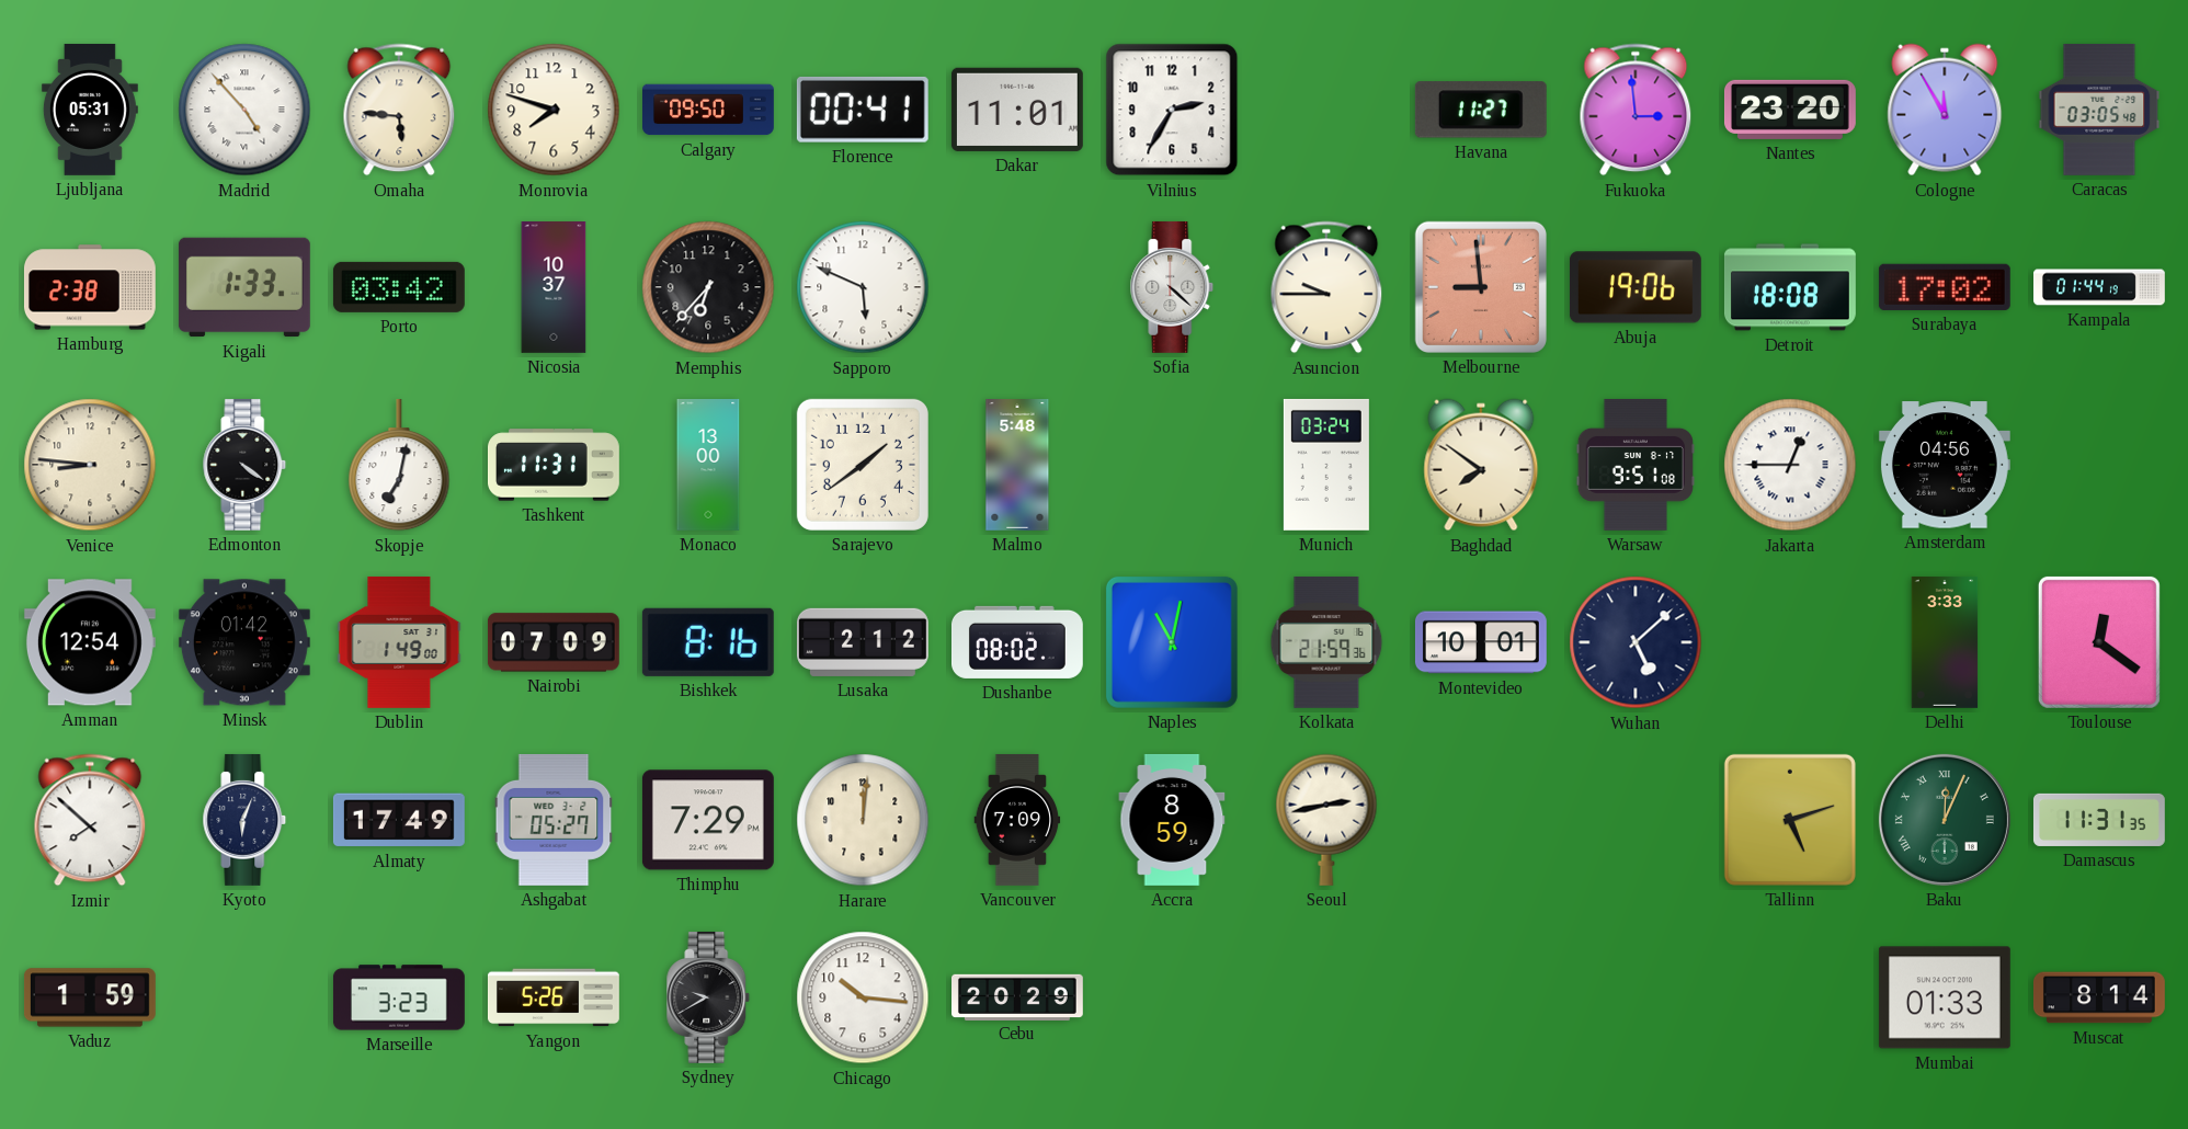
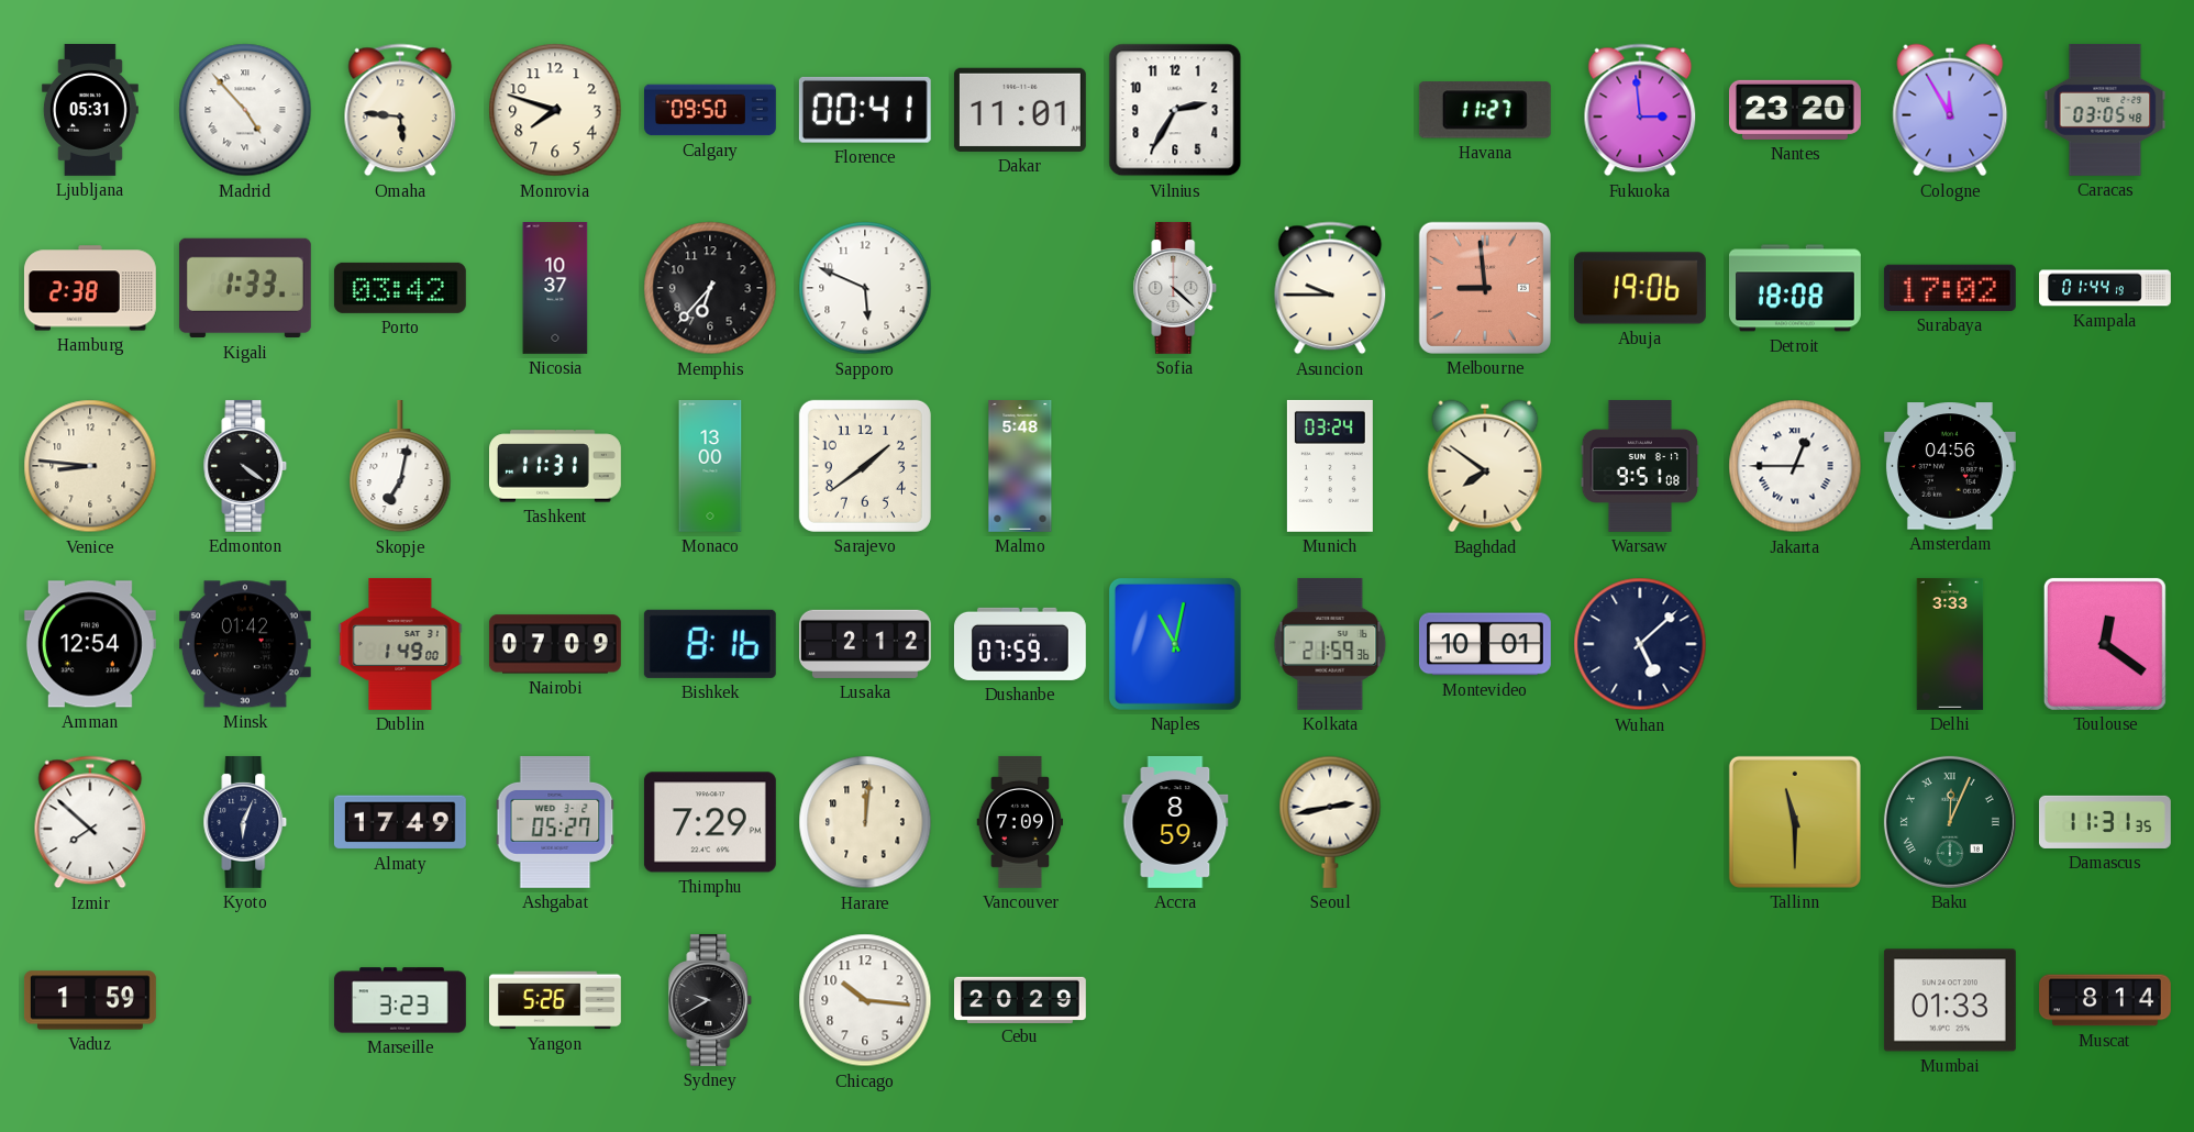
Dushanbe: 08:02 -> 07:59 (1020, 644)
Tallinn: 5:12 -> 11:30 (1795, 822)
